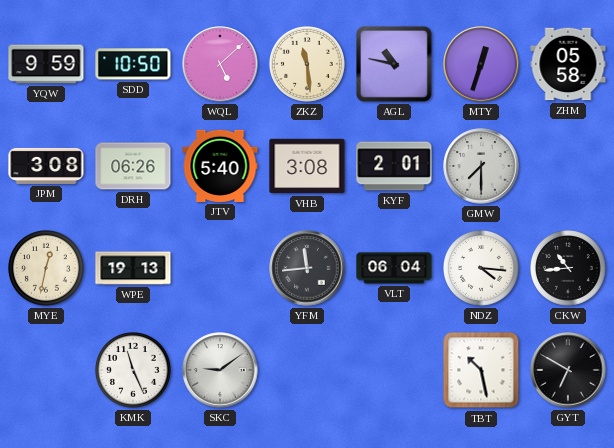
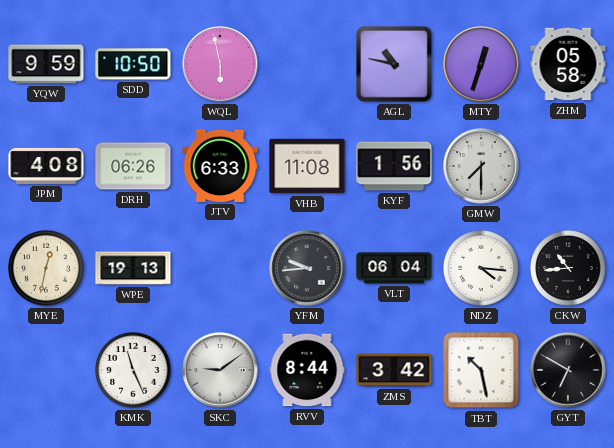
WQL: 5:08 -> 5:58 (220, 64)
ZKZ: 11:29 -> none (308, 65)
JPM: 3:08 -> 4:08 (46, 166)
JTV: 5:40 -> 6:33 (220, 166)
VHB: 3:08 -> 11:08 (307, 166)
KYF: 2:01 -> 1:56 (394, 166)
YFM: 11:44 -> 9:44 (307, 268)
RVV: none -> 8:44 (307, 370)
ZMS: none -> 3:42 (394, 370)
